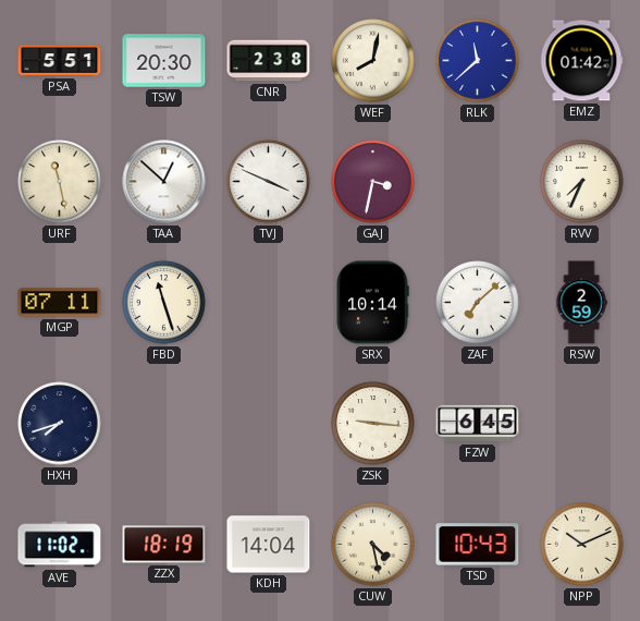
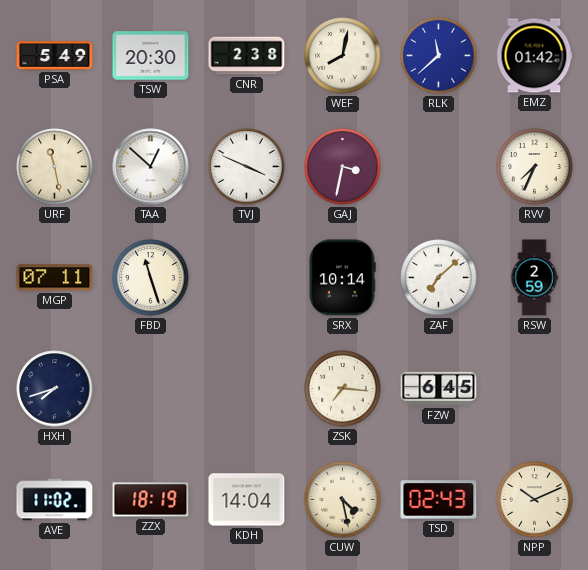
PSA: 5:51 -> 5:49 (55, 56)
ZSK: 9:16 -> 7:16 (343, 389)
TSD: 10:43 -> 02:43 (439, 500)
